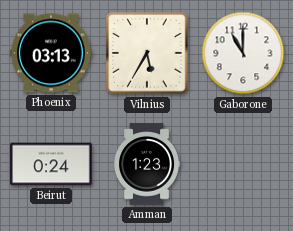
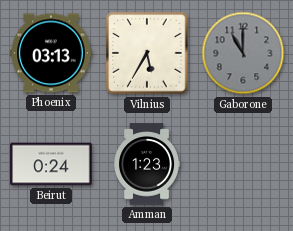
Gaborone dial: white -> grey (243, 53)
